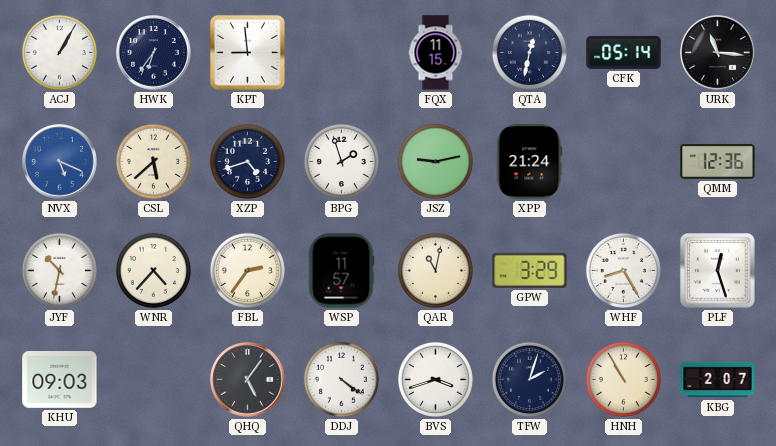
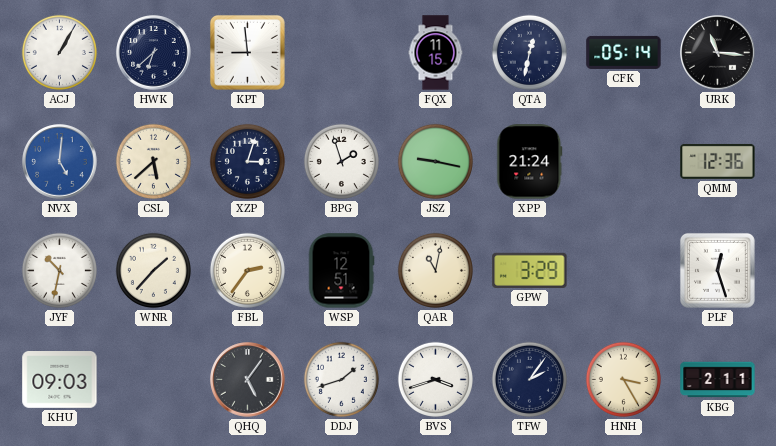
HWK: 6:36 -> 6:38 (154, 53)
NVX: 5:19 -> 5:01 (60, 162)
XZP: 4:42 -> 3:03 (247, 161)
JSZ: 9:13 -> 9:17 (435, 161)
WNR: 4:37 -> 1:37 (153, 270)
WSP: 11:57 -> 12:51 (341, 271)
WHF: 8:25 -> none (623, 270)
DDJ: 4:21 -> 1:42 (341, 379)
TFW: 2:03 -> 2:06 (529, 379)
HNH: 10:55 -> 3:25 (623, 379)
KBG: 2:07 -> 2:11 (718, 380)
